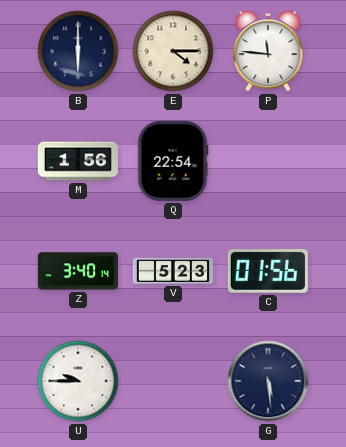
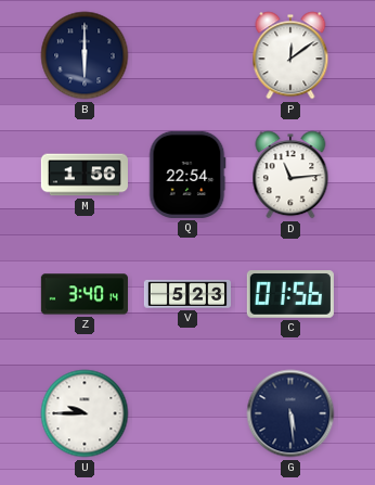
E: 4:15 -> none (173, 51)
P: 11:46 -> 12:09 (290, 55)
D: none -> 11:14 (290, 175)
